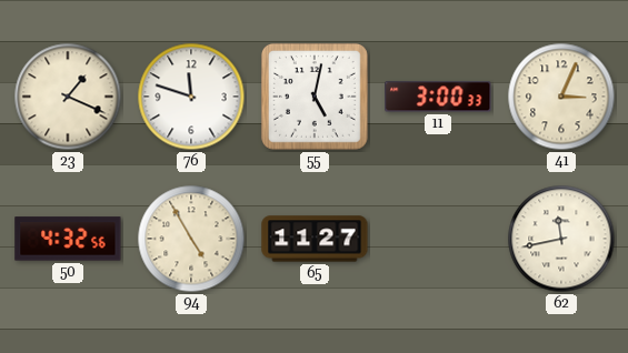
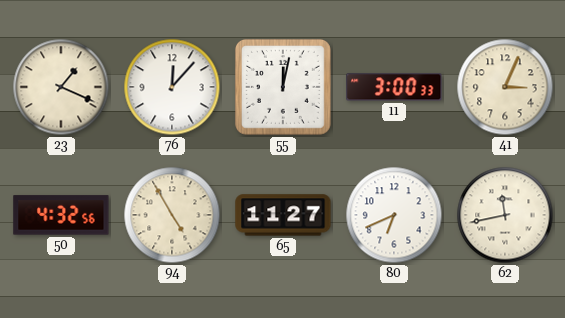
76: 11:48 -> 12:07 (172, 87)
55: 5:02 -> 12:02 (283, 87)
80: none -> 6:41 (394, 215)
